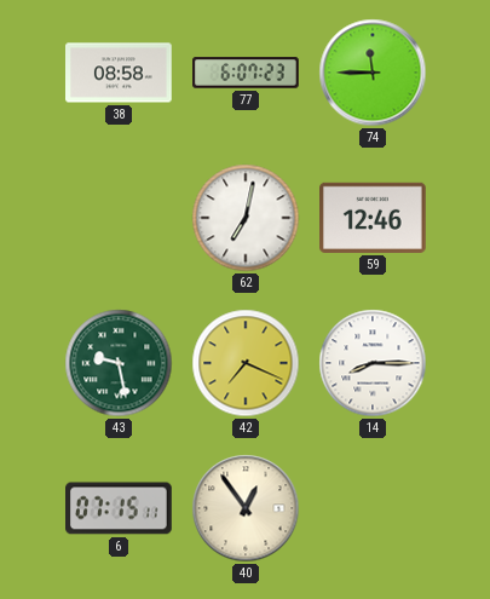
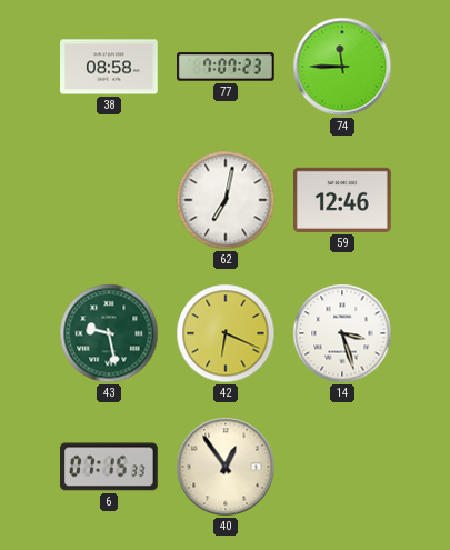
77: 6:07 -> 7:07 (227, 67)
42: 7:19 -> 6:19 (226, 333)
14: 8:15 -> 3:27 (342, 333)
6: 07:15:11 -> 07:15:33 (110, 467)
